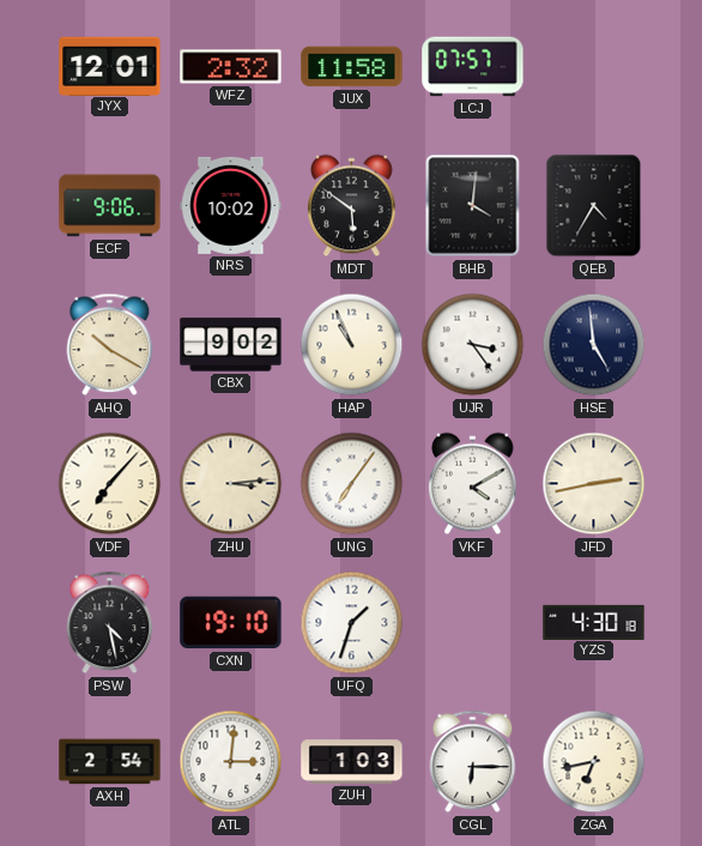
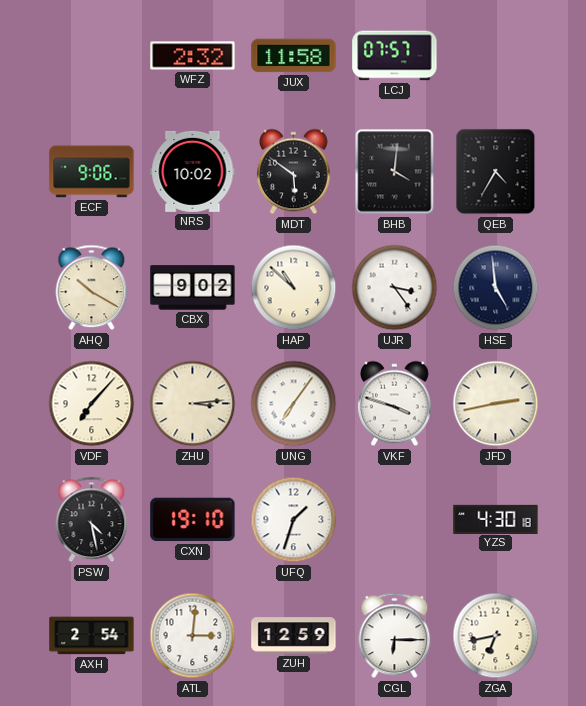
JYX: 12:01 -> none (110, 66)
HAP: 10:56 -> 10:52 (294, 288)
VKF: 4:10 -> 3:48 (395, 404)
ZUH: 1:03 -> 12:59 (294, 636)
